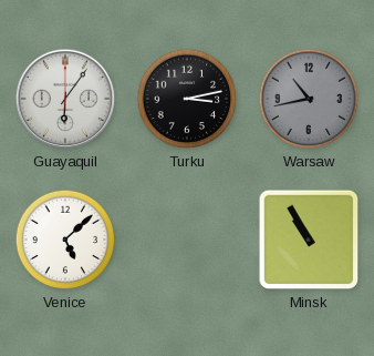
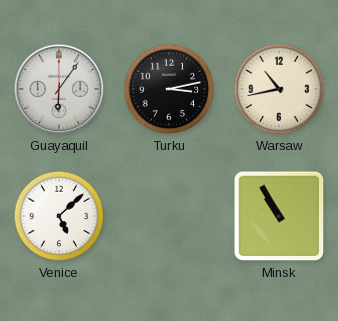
Warsaw dial: grey -> cream (279, 89)
